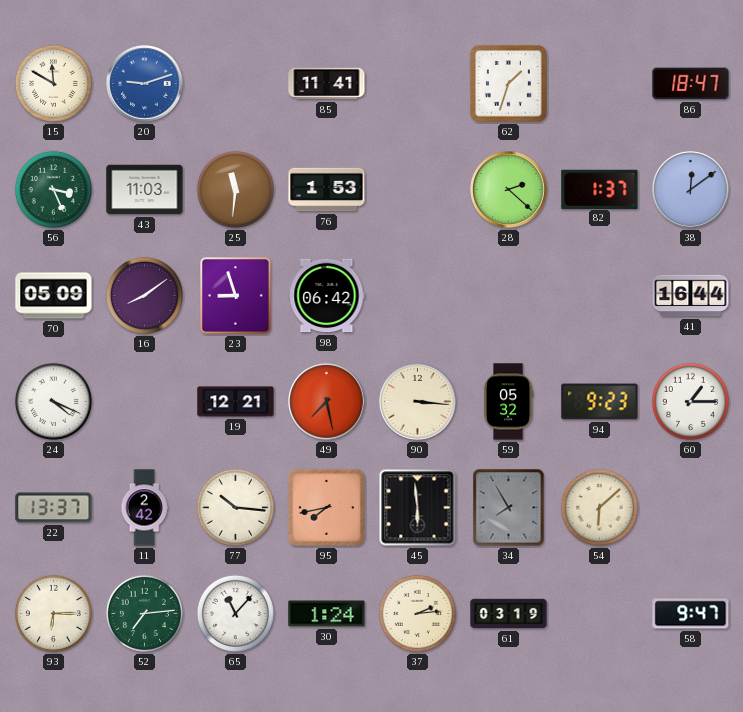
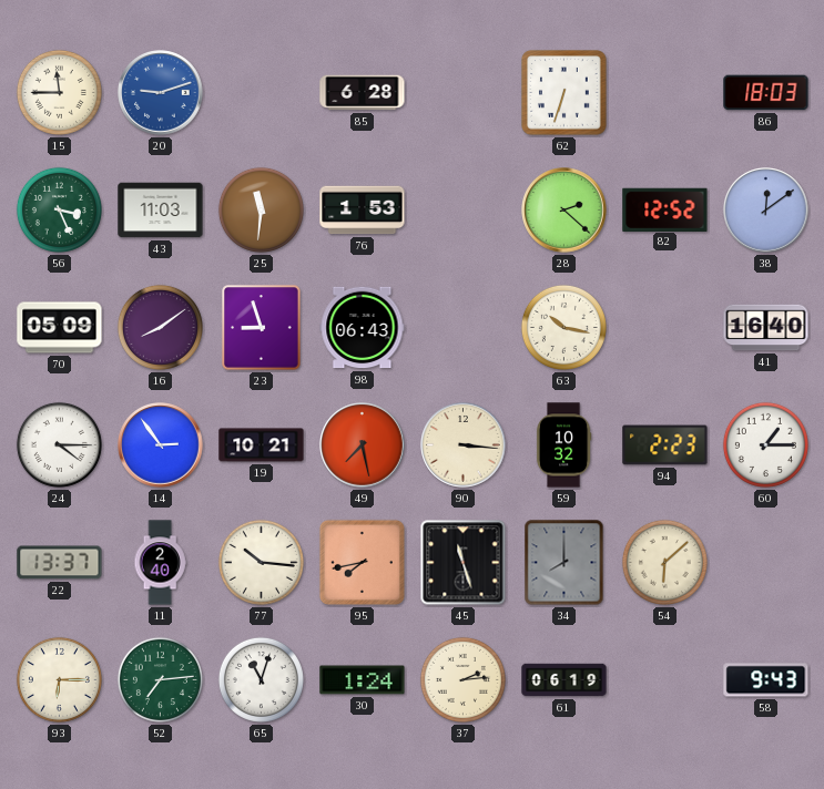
15: 11:50 -> 11:45 (59, 92)
85: 11:41 -> 6:28 (363, 93)
62: 1:33 -> 6:33 (564, 93)
86: 18:47 -> 18:03 (766, 93)
82: 1:37 -> 12:52 (665, 209)
98: 06:42 -> 06:43 (363, 328)
63: none -> 10:17 (563, 327)
41: 16:44 -> 16:40 (766, 328)
24: 4:19 -> 4:15 (59, 444)
14: none -> 2:54 (161, 445)
19: 12:21 -> 10:21 (262, 445)
59: 05:32 -> 10:32 (563, 445)
94: 9:23 -> 2:23 (665, 445)
11: 2:42 -> 2:40 (160, 563)
45: 5:59 -> 11:27 (464, 563)
34: 7:55 -> 8:00 (564, 563)
65: 11:07 -> 11:03 (261, 679)
61: 03:19 -> 06:19 (564, 680)
58: 9:47 -> 9:43 (766, 680)
